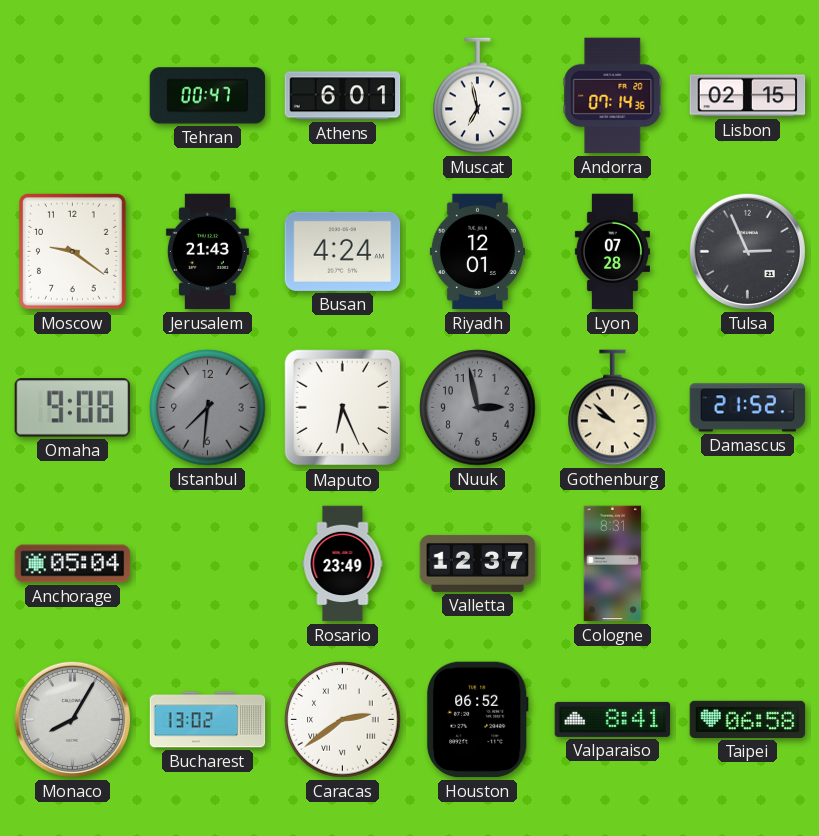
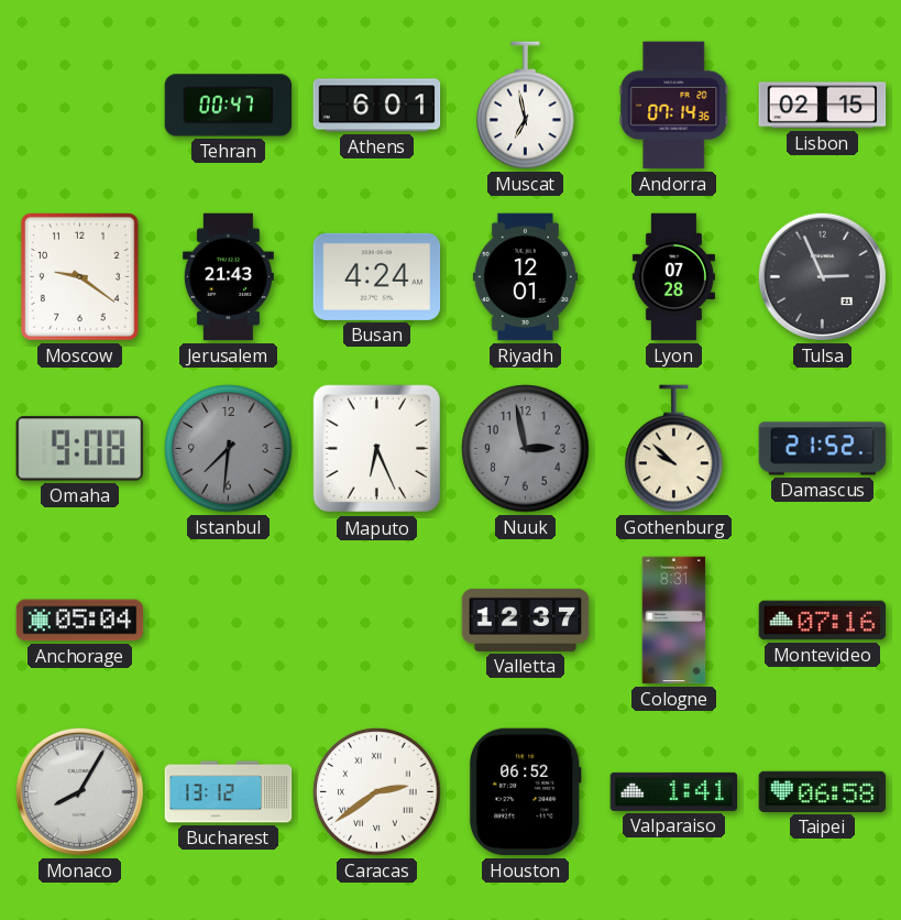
Rosario: 23:49 -> none (343, 564)
Montevideo: none -> 07:16 (823, 621)
Bucharest: 13:02 -> 13:12 (229, 792)
Valparaiso: 8:41 -> 1:41 (674, 791)
